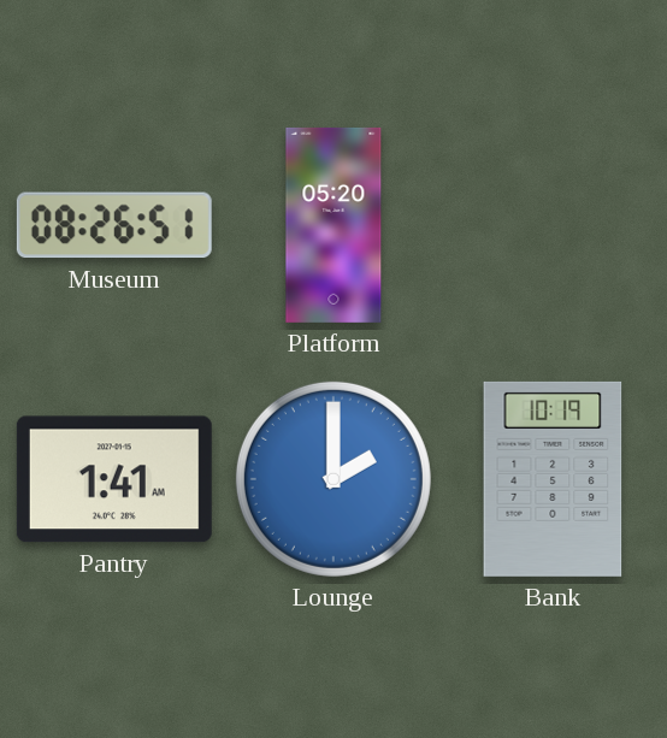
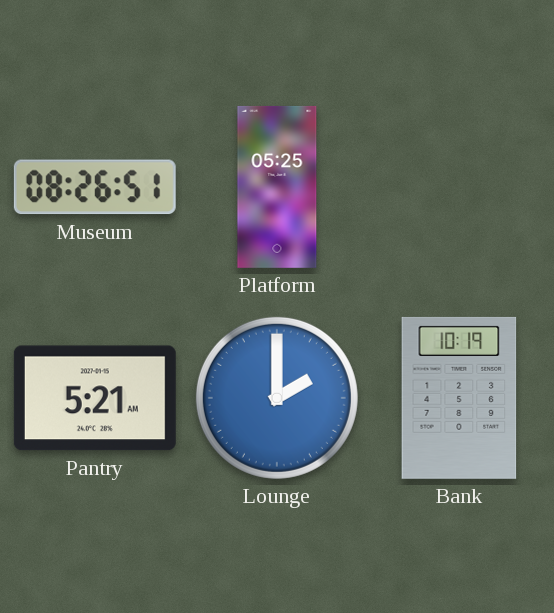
Platform: 05:20 -> 05:25 (277, 187)
Pantry: 1:41 -> 5:21 (95, 398)
